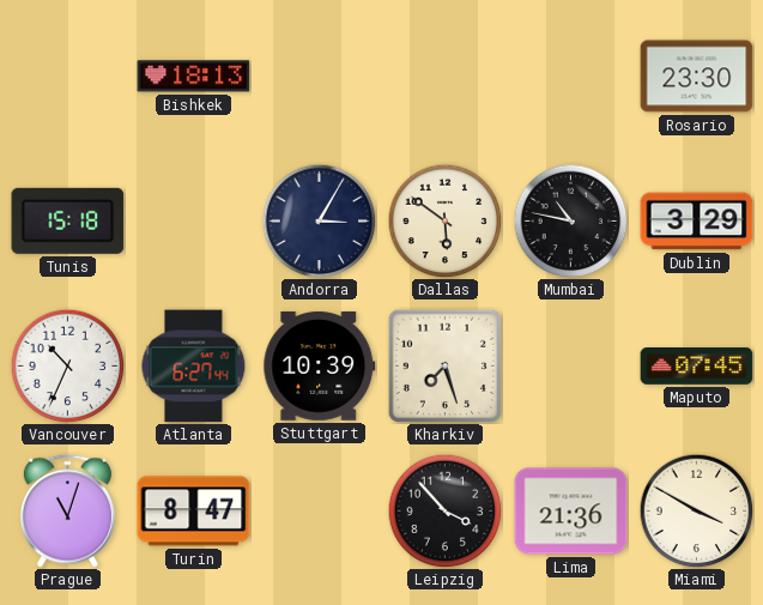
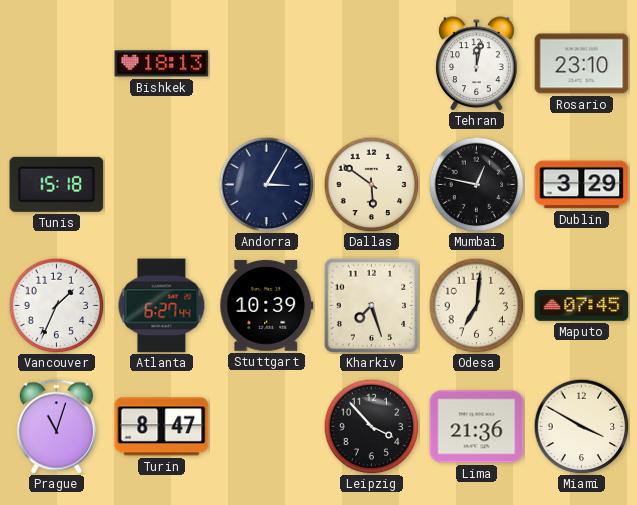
Tehran: none -> 12:02 (477, 64)
Rosario: 23:30 -> 23:10 (582, 64)
Mumbai: 10:47 -> 12:47 (476, 184)
Vancouver: 10:34 -> 1:34 (56, 305)
Odesa: none -> 7:01 (476, 305)
